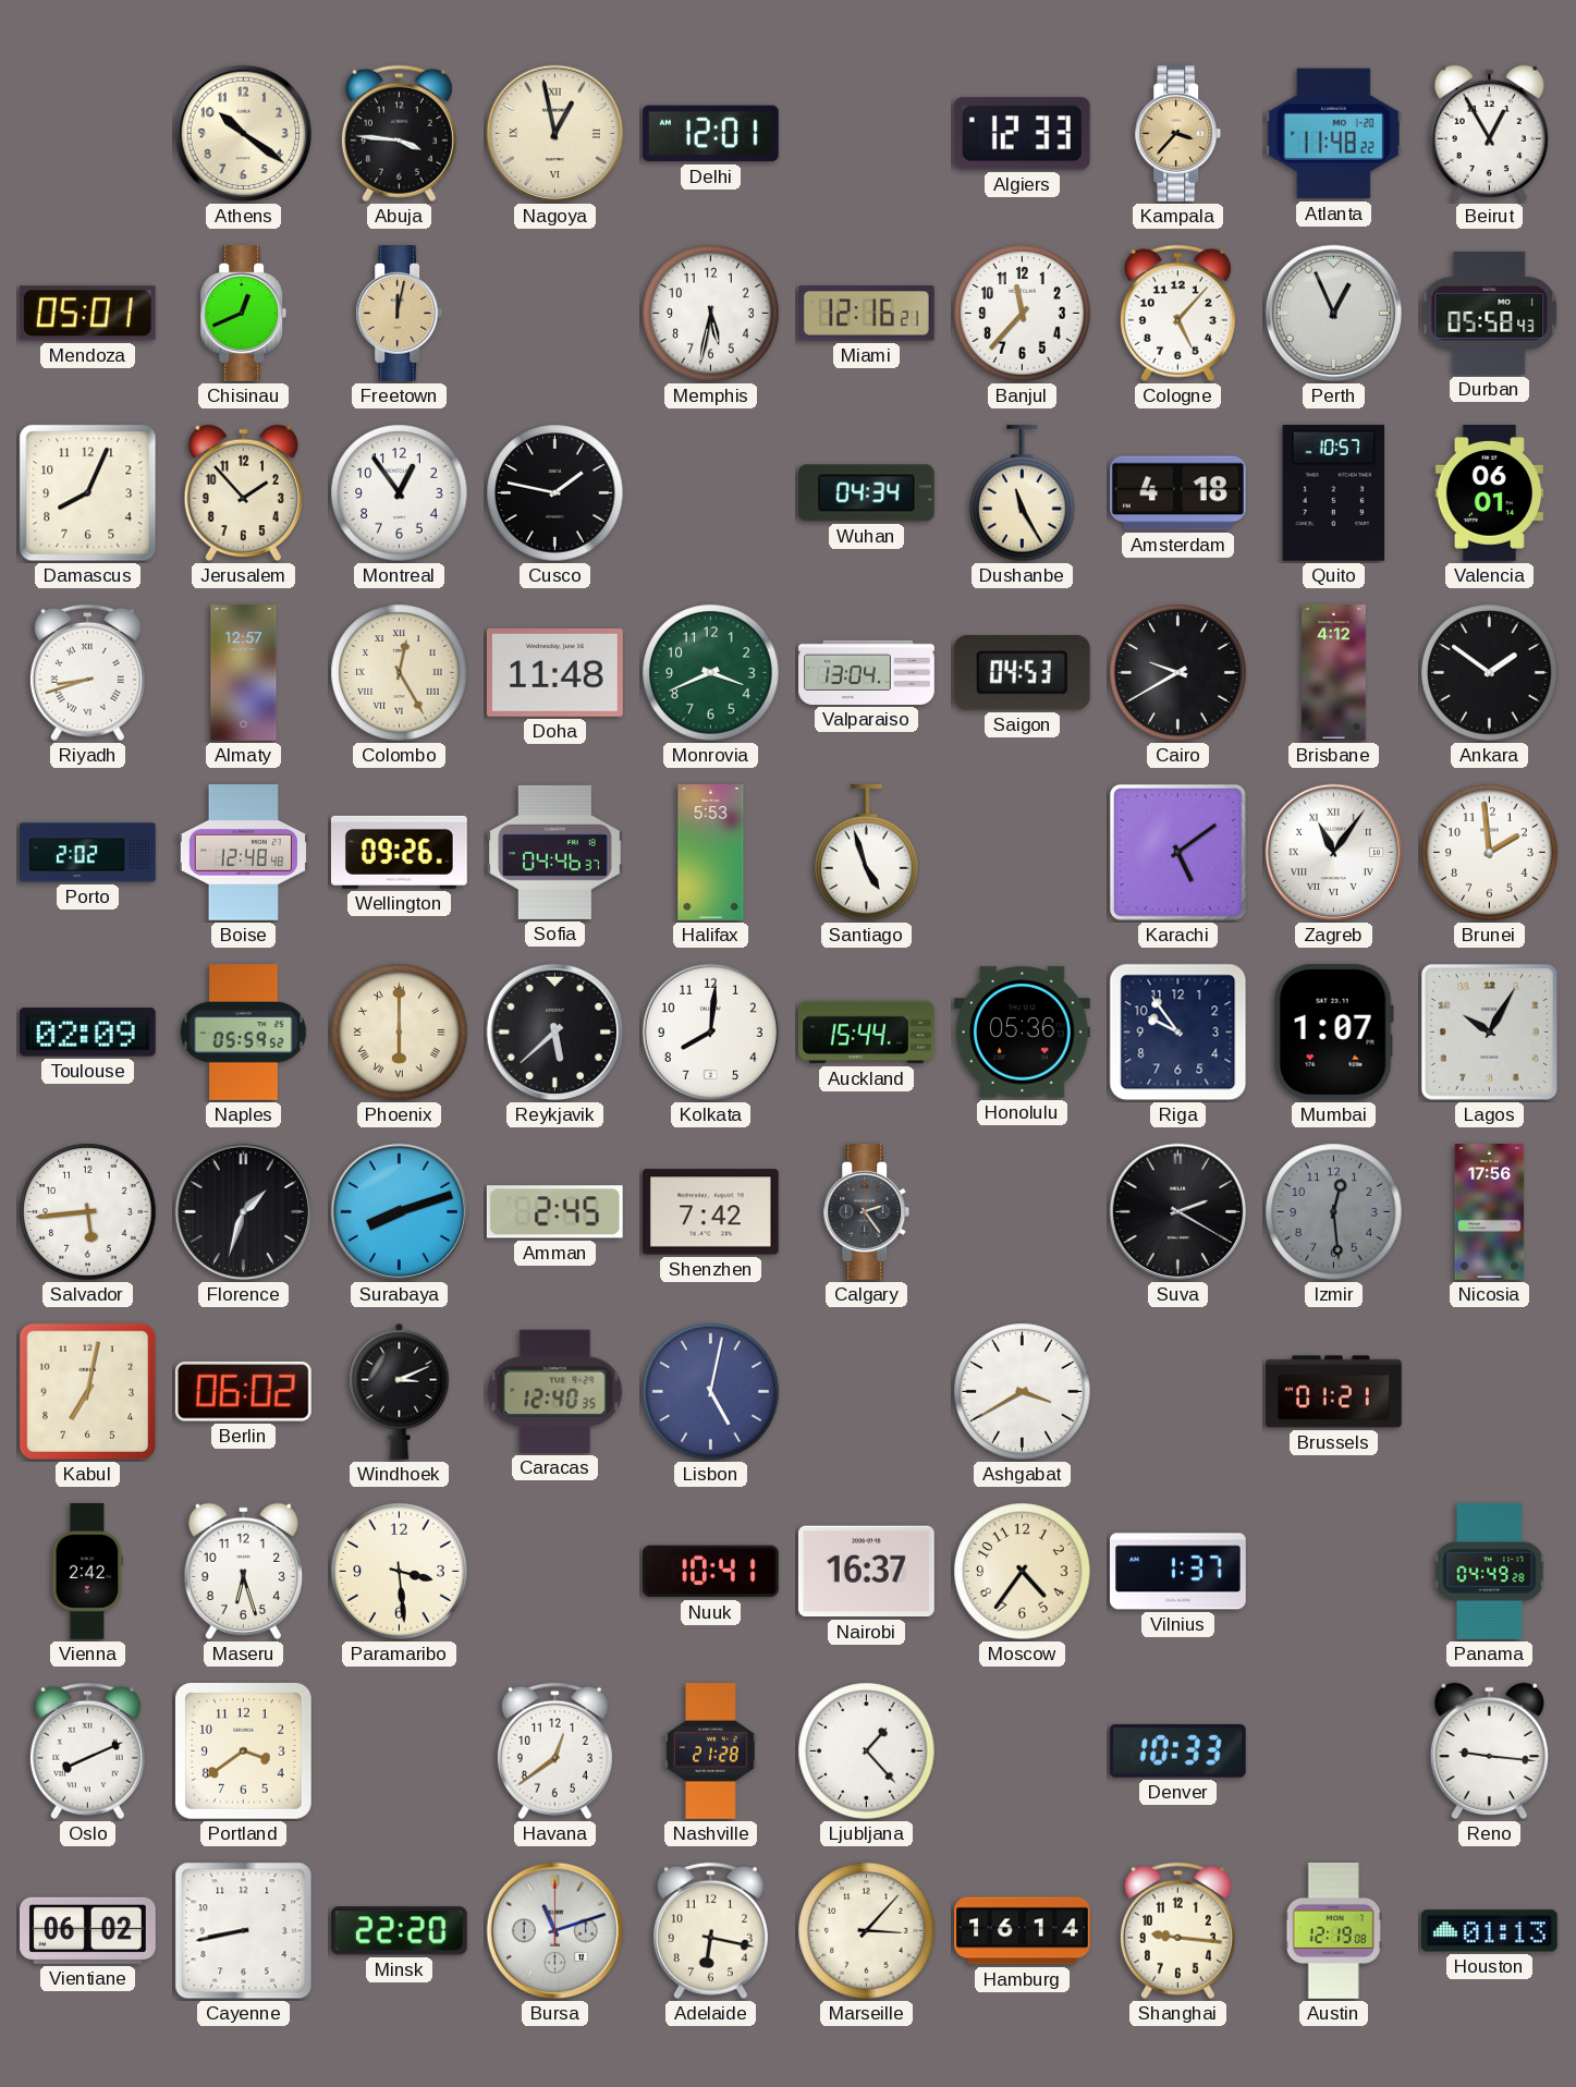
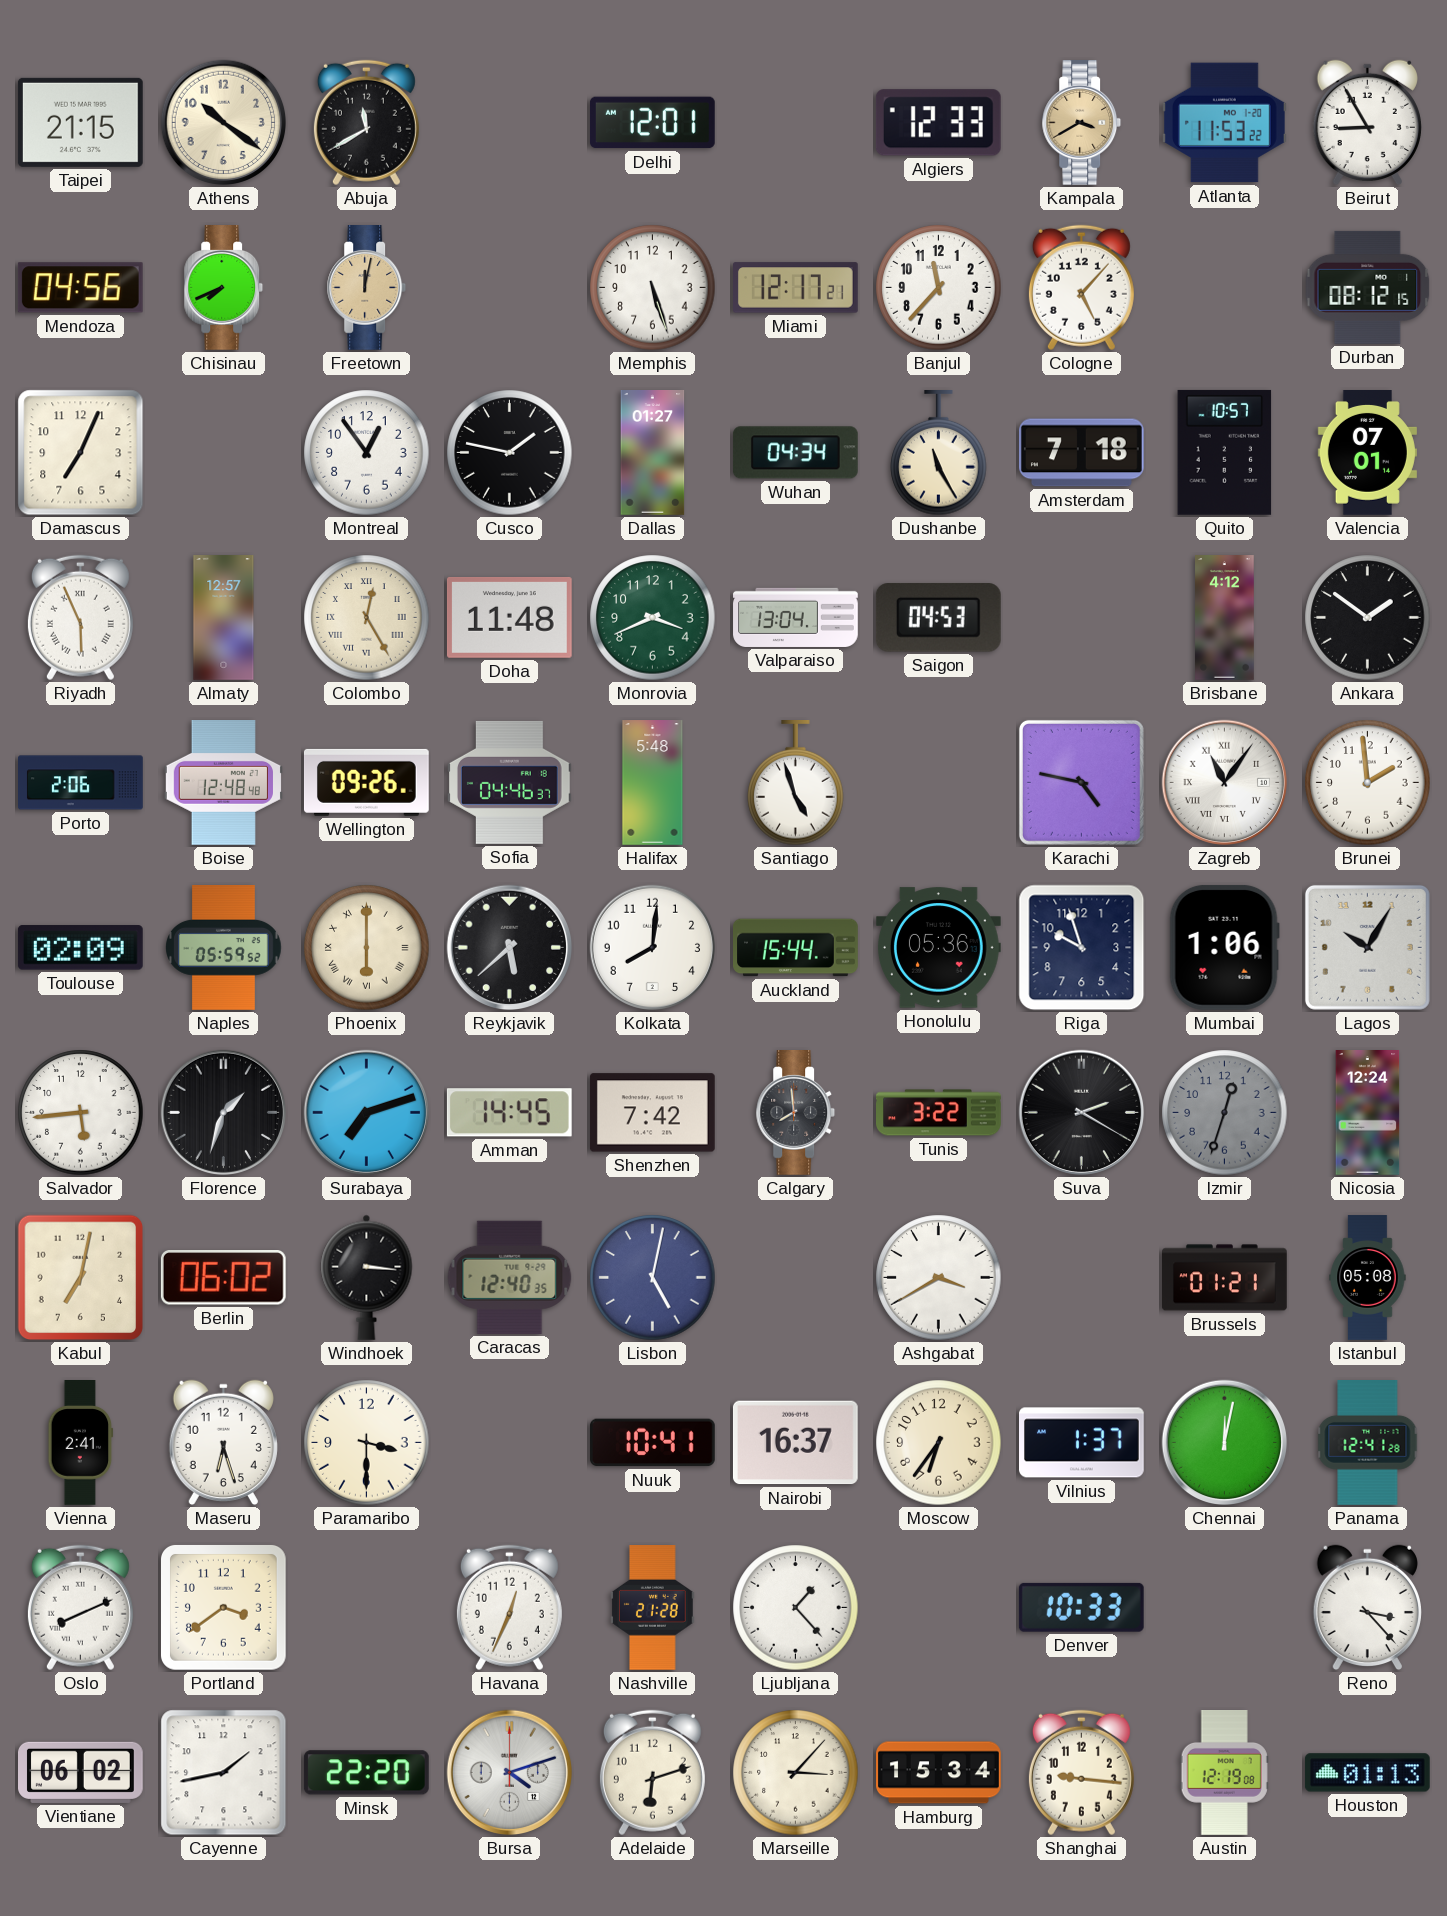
Taipei: none -> 21:15 (80, 122)
Abuja: 3:46 -> 11:40 (366, 123)
Nagoya: 12:58 -> none (555, 134)
Kampala: 3:37 -> 3:40 (1082, 123)
Atlanta: 11:48 -> 11:53 (1224, 123)
Beirut: 12:55 -> 8:55 (1367, 123)
Mendoza: 05:01 -> 04:56 (80, 288)
Chisinau: 12:41 -> 7:41 (224, 288)
Memphis: 5:32 -> 5:27 (653, 288)
Miami: 12:16 -> 12:17 (796, 288)
Perth: 12:56 -> none (1334, 314)
Durban: 05:58 -> 08:12 (1368, 287)
Damascus: 8:04 -> 7:04 (81, 453)
Jerusalem: 1:53 -> none (243, 493)
Dallas: none -> 01:27 (653, 453)
Amsterdam: 4:18 -> 7:18 (1082, 453)
Valencia: 06:01 -> 07:01 (1367, 453)
Riyadh: 8:42 -> 5:56 (80, 618)
Cairo: 9:40 -> none (1178, 673)
Porto: 2:02 -> 2:06 (81, 783)
Halifax: 5:53 -> 5:48 (653, 783)
Karachi: 5:09 -> 4:47 (1081, 782)
Riga: 9:54 -> 9:57 (1082, 948)
Mumbai: 1:07 -> 1:06 (1224, 947)
Surabaya: 8:12 -> 7:12 (367, 1113)
Amman: 2:45 -> 14:45 (509, 1113)
Calgary: 2:24 -> 7:59 (796, 1113)
Tunis: none -> 3:22 (939, 1113)
Izmir: 12:29 -> 12:33 (1225, 1113)
Nicosia: 17:56 -> 12:24 (1368, 1113)
Windhoek: 3:11 -> 3:16 (367, 1277)
Istanbul: none -> 05:08 (1368, 1278)
Vienna: 2:42 -> 2:41 (81, 1443)
Paramaribo: 3:29 -> 3:30 (367, 1443)
Moscow: 4:36 -> 6:36 (939, 1443)
Chennai: none -> 12:02 (1225, 1443)
Panama: 04:49 -> 12:41 (1368, 1443)
Havana: 12:39 -> 12:34 (509, 1608)
Reno: 9:16 -> 3:23 (1367, 1608)
Cayenne: 8:43 -> 1:43 (224, 1773)
Bursa: 11:12 -> 4:12 (510, 1773)
Adelaide: 6:17 -> 6:12 (652, 1773)
Hamburg: 16:14 -> 15:34 (939, 1773)
